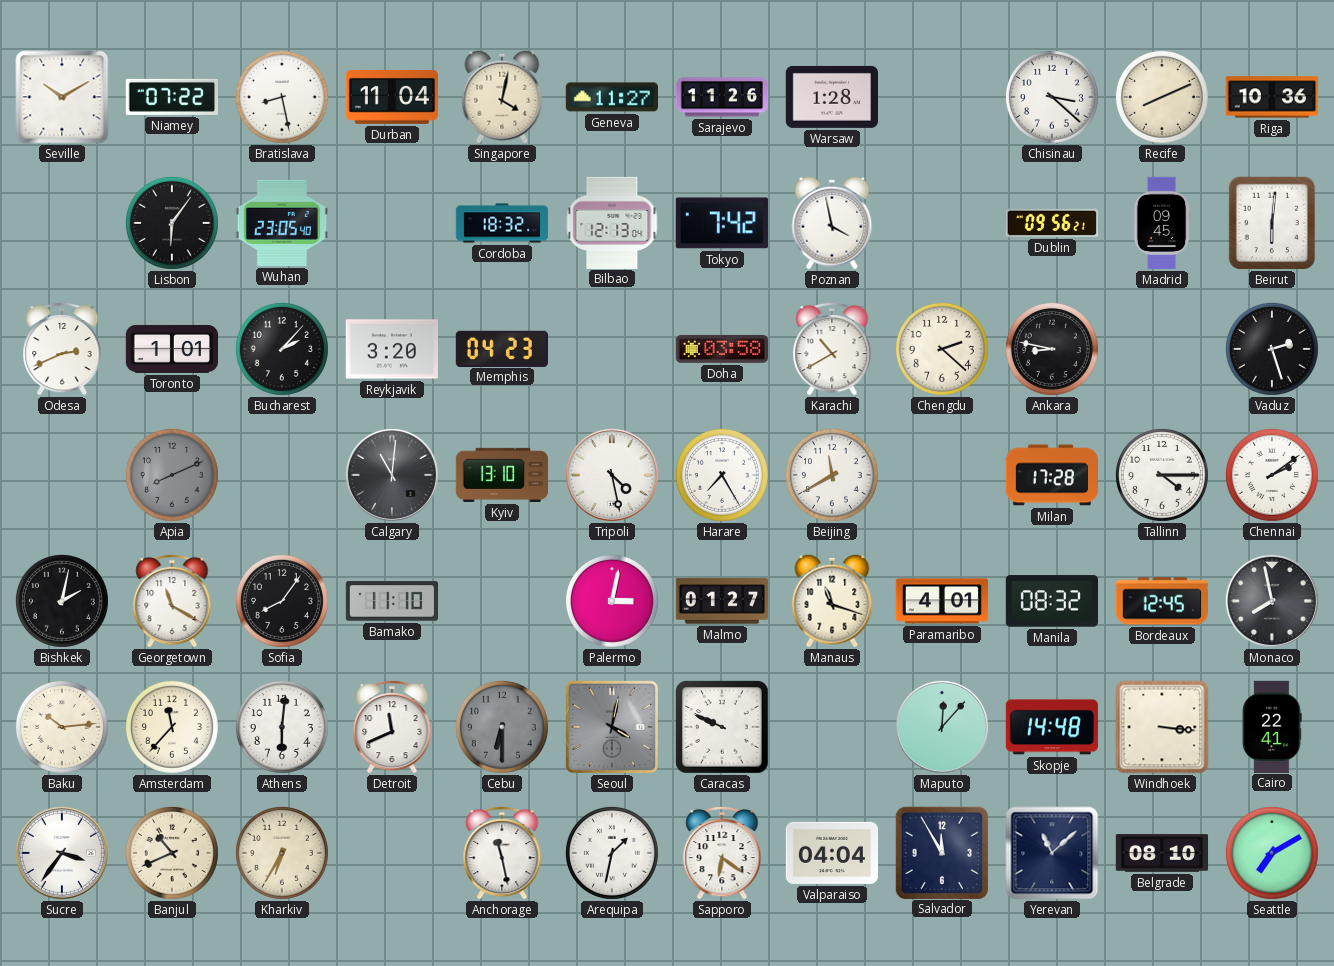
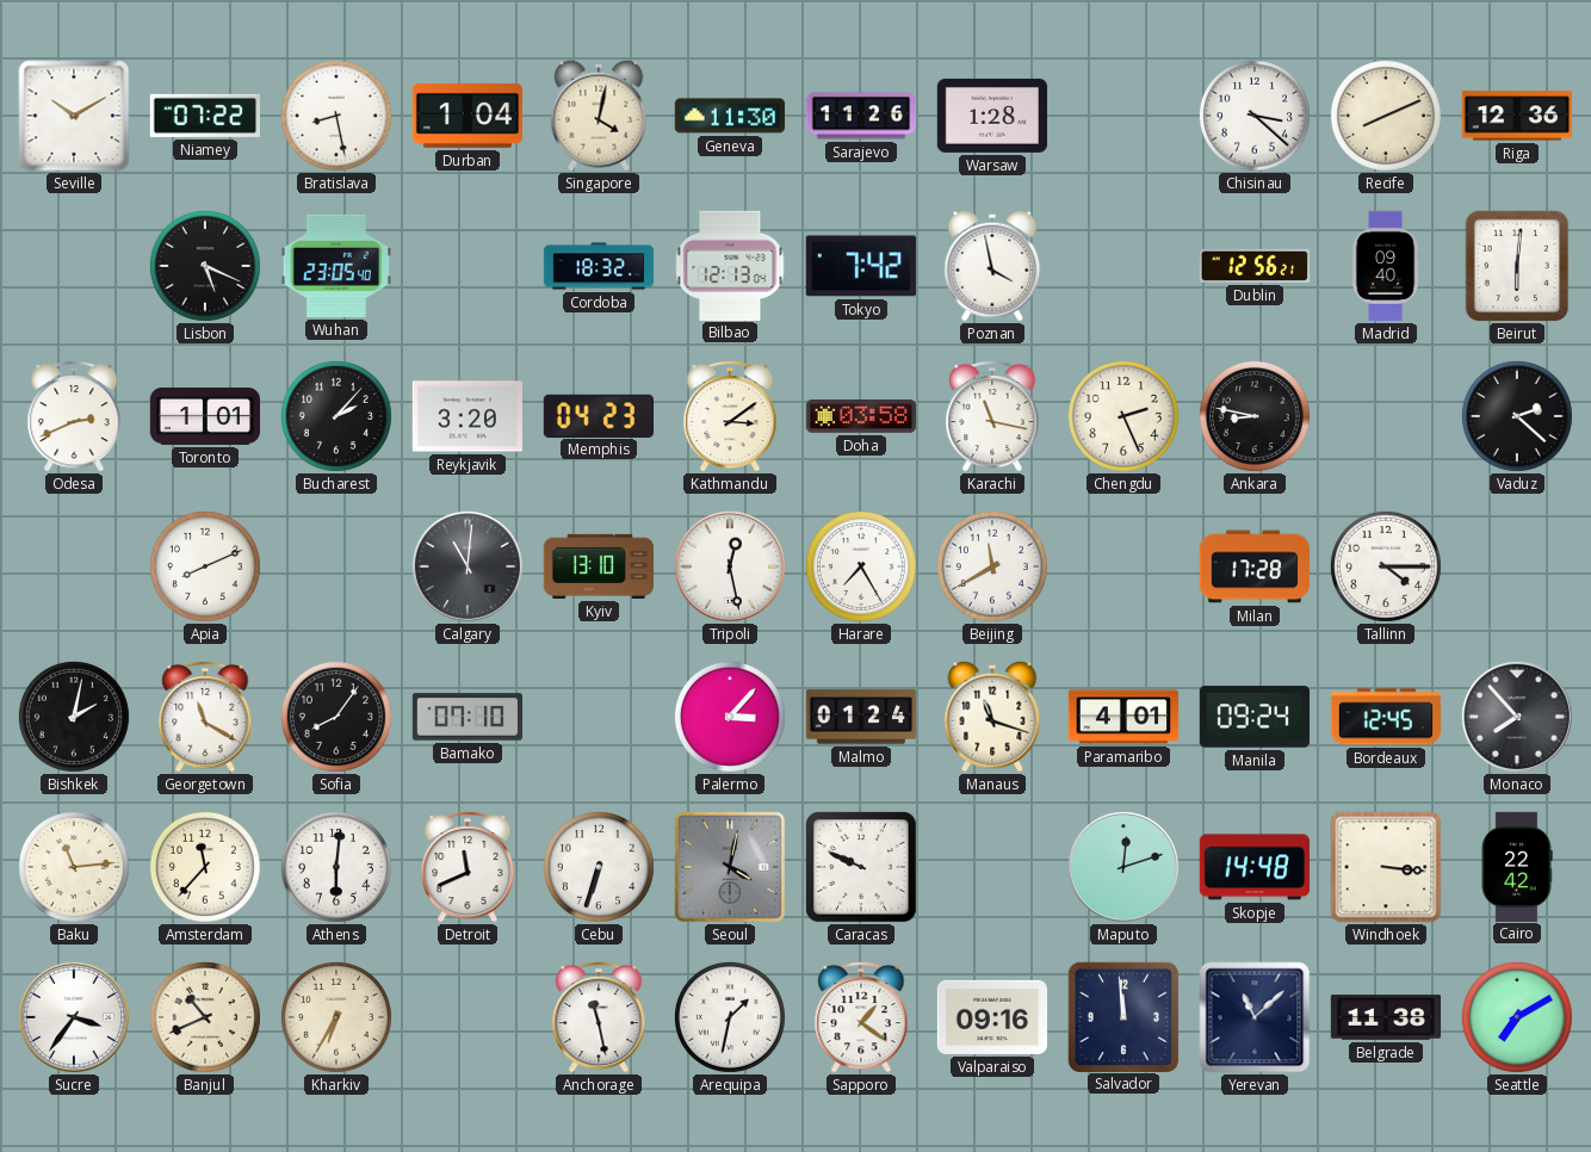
Durban: 11:04 -> 1:04 (466, 116)
Geneva: 11:27 -> 11:30 (729, 116)
Riga: 10:36 -> 12:36 (1516, 116)
Lisbon: 6:06 -> 5:19 (205, 266)
Dublin: 09:56 -> 12:56 (1255, 266)
Madrid: 09:45 -> 09:40 (1386, 266)
Kathmandu: none -> 3:09 (730, 416)
Karachi: 10:40 -> 11:17 (992, 416)
Chengdu: 2:22 -> 2:26 (1123, 416)
Vaduz: 2:27 -> 2:22 (1517, 416)
Apia dial: grey -> white (205, 566)
Tripoli: 4:28 -> 12:28 (730, 566)
Chennai: 2:09 -> none (1272, 475)
Bamako: 11:10 -> 07:10 (468, 717)
Palermo: 3:02 -> 3:07 (730, 717)
Malmo: 01:27 -> 01:24 (860, 717)
Manila: 08:32 -> 09:24 (1253, 717)
Monaco: 7:58 -> 7:53 (1517, 717)
Baku: 10:14 -> 11:14 (74, 867)
Cebu: 6:30 -> 6:33 (599, 867)
Cebu dial: grey -> white (599, 867)
Maputo: 12:07 -> 12:12 (1123, 867)
Cairo: 22:41 -> 22:42 (1517, 866)
Sapporo: 6:21 -> 1:21 (861, 1017)
Valparaiso: 04:04 -> 09:16 (991, 1017)
Salvador: 11:55 -> 11:59 (1122, 1016)
Belgrade: 08:10 -> 11:38 (1386, 1017)
